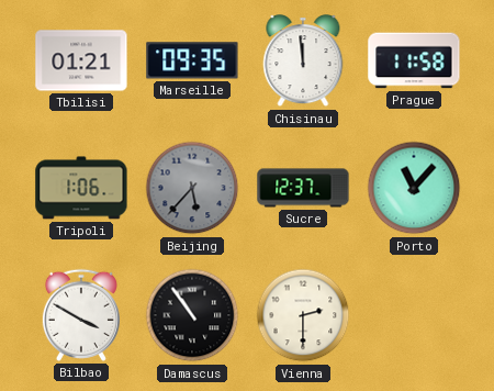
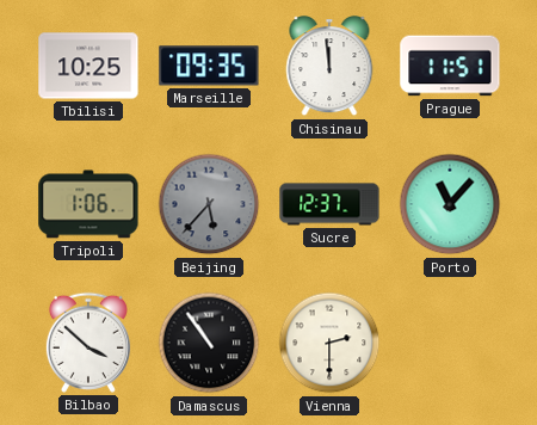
Tbilisi: 01:21 -> 10:25 (88, 66)
Prague: 11:58 -> 11:51 (450, 66)
Bilbao: 3:50 -> 3:52 (88, 343)
